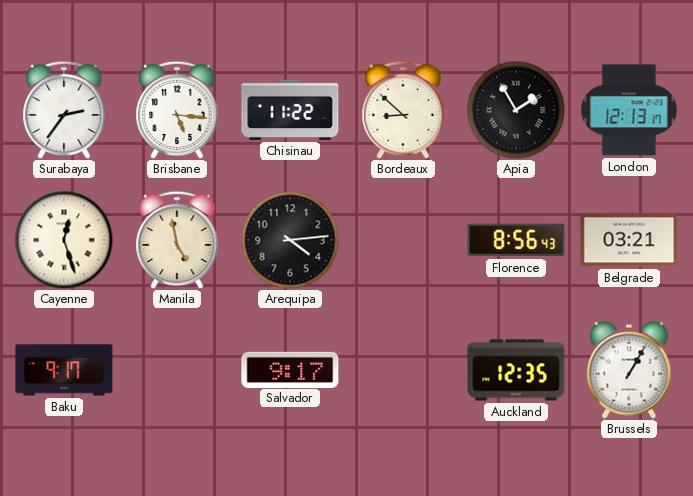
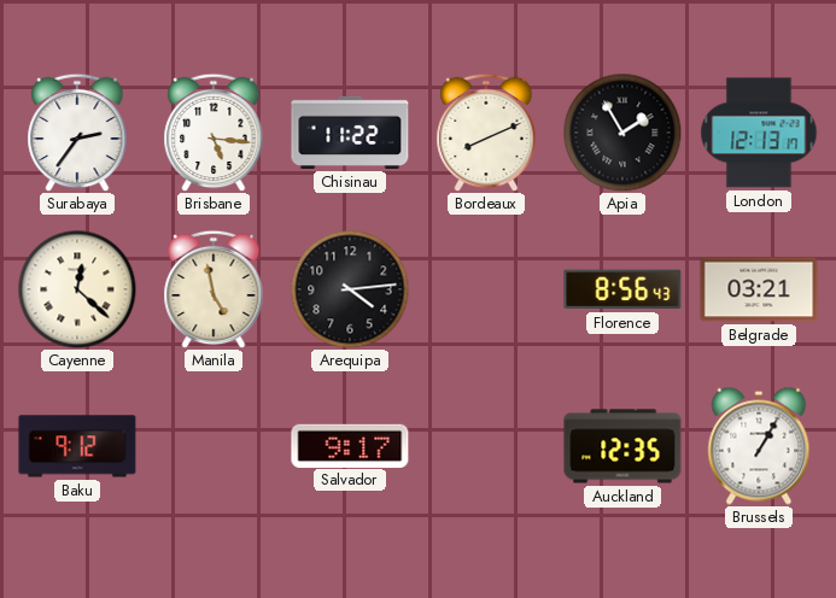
Bordeaux: 8:52 -> 8:11 (486, 133)
Cayenne: 12:27 -> 12:22 (77, 289)
Baku: 9:17 -> 9:12 (77, 446)
